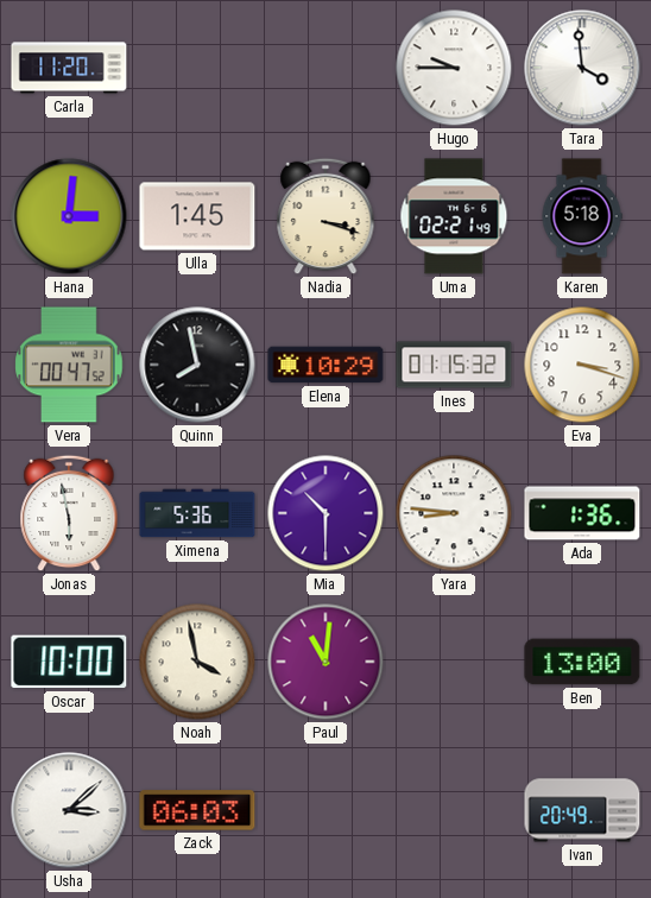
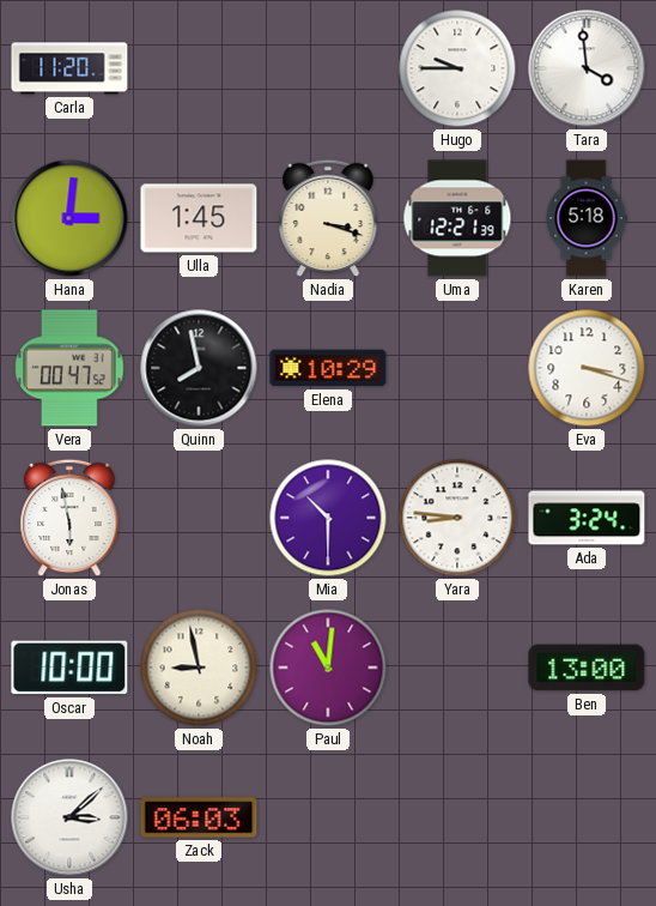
Uma: 02:21 -> 12:21 (457, 218)
Ines: 01:15 -> none (454, 365)
Ximena: 5:36 -> none (197, 513)
Ada: 1:36 -> 3:24 (587, 518)
Noah: 3:58 -> 8:58 (199, 668)
Ivan: 20:49 -> none (582, 810)
